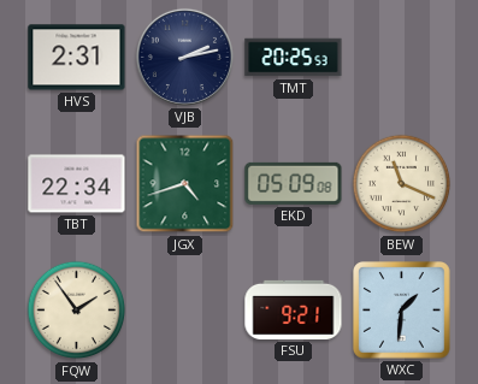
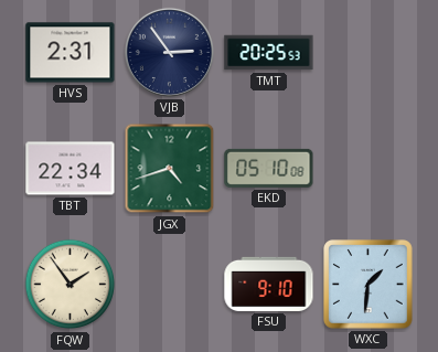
VJB: 2:13 -> 2:54 (169, 52)
EKD: 05:09 -> 05:10 (269, 168)
BEW: 11:19 -> none (402, 184)
FSU: 9:21 -> 9:10 (269, 284)
